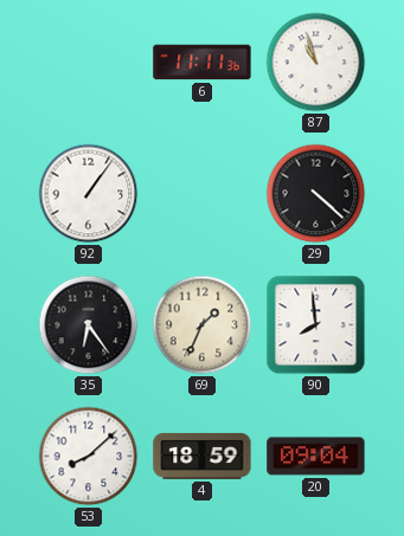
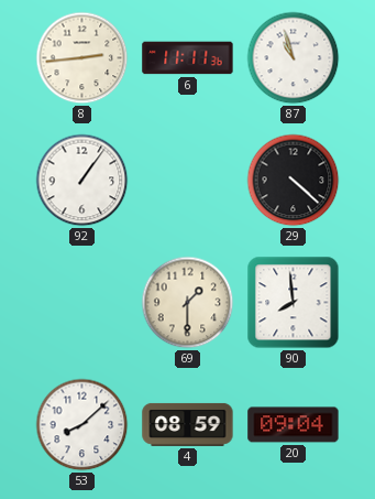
8: none -> 2:44 (82, 58)
35: 6:24 -> none (89, 325)
69: 1:34 -> 1:30 (188, 303)
4: 18:59 -> 08:59 (188, 424)
